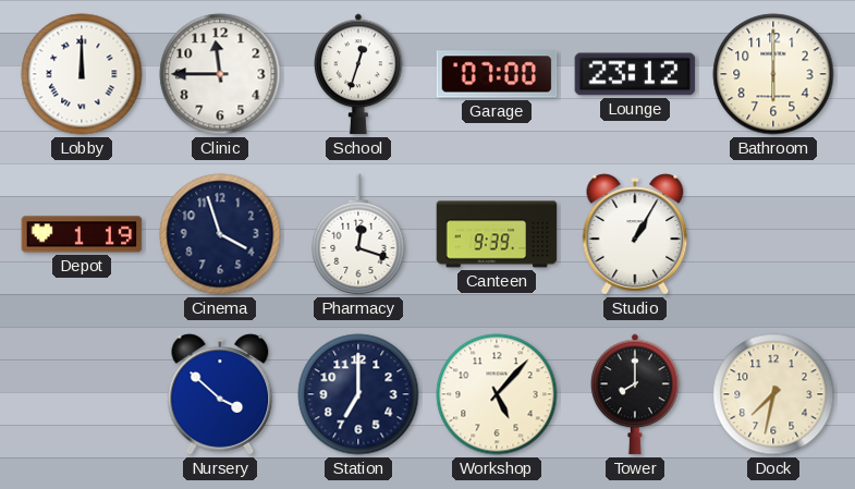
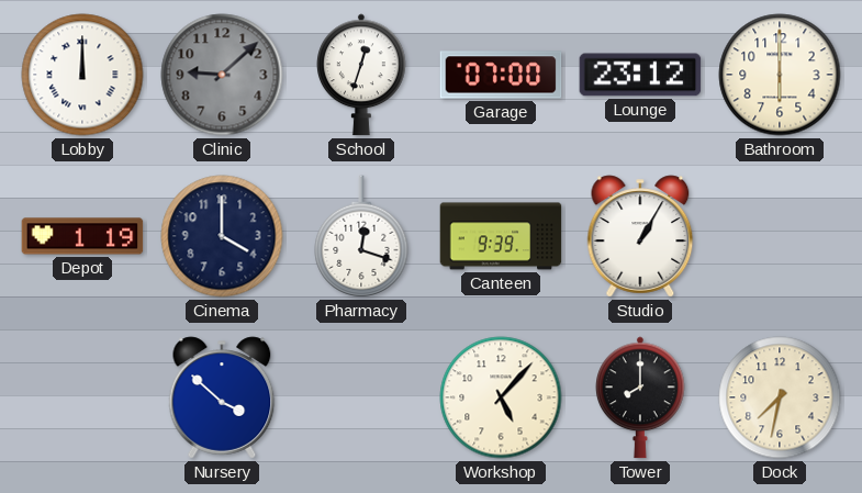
Clinic: 11:45 -> 9:08 (222, 75)
Clinic dial: white -> grey (222, 75)
Cinema: 3:57 -> 4:00 (222, 236)
Station: 7:00 -> none (358, 394)
